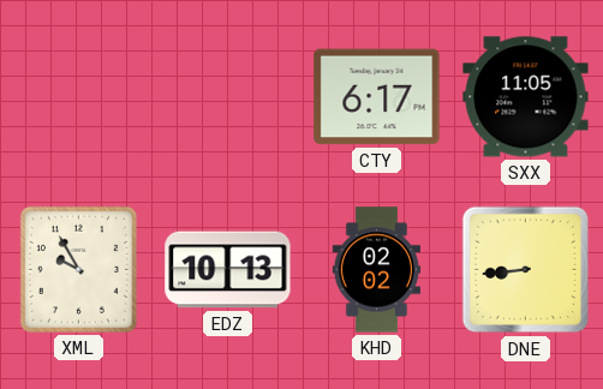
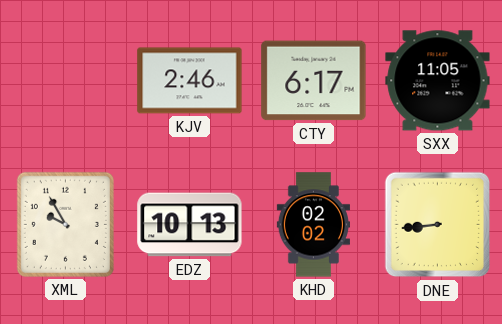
KJV: none -> 2:46 (190, 81)
